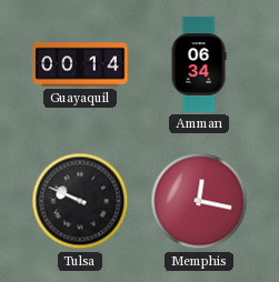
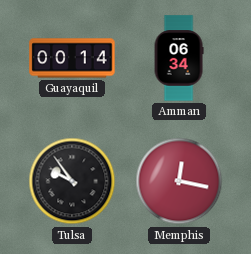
Tulsa: 9:49 -> 9:54 (72, 181)
